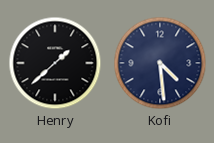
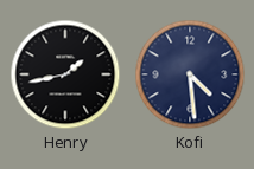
Henry: 1:38 -> 1:43 (65, 74)
